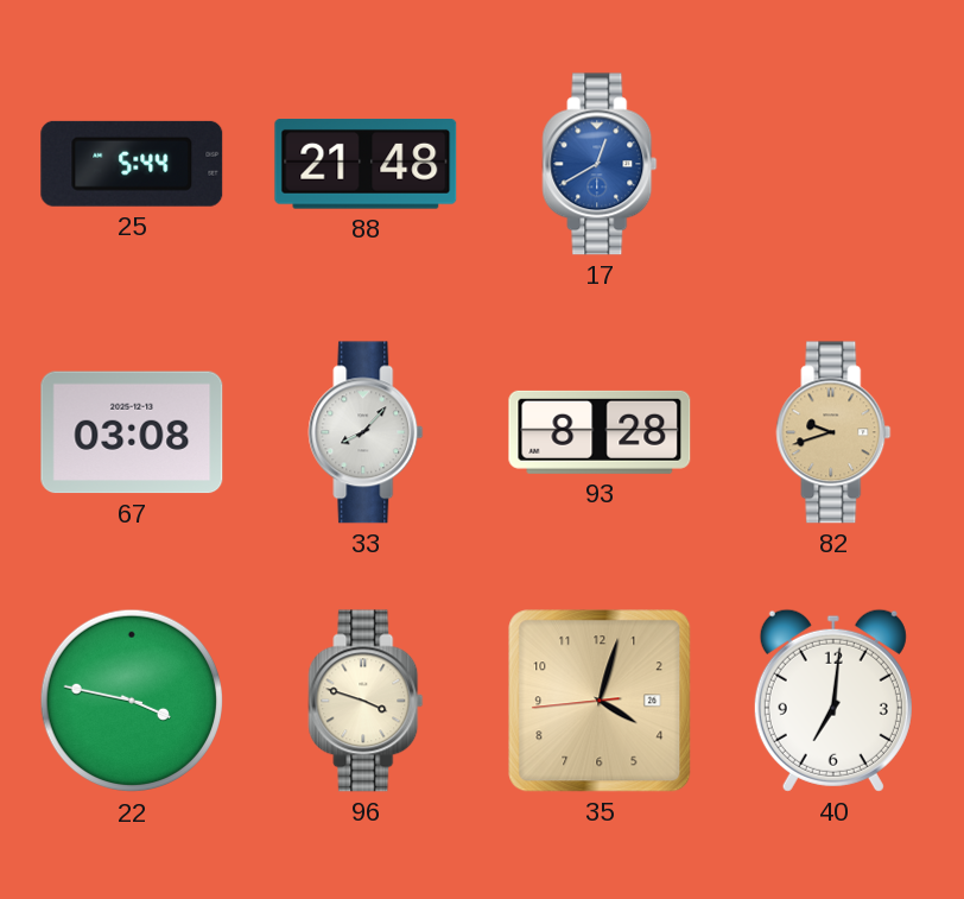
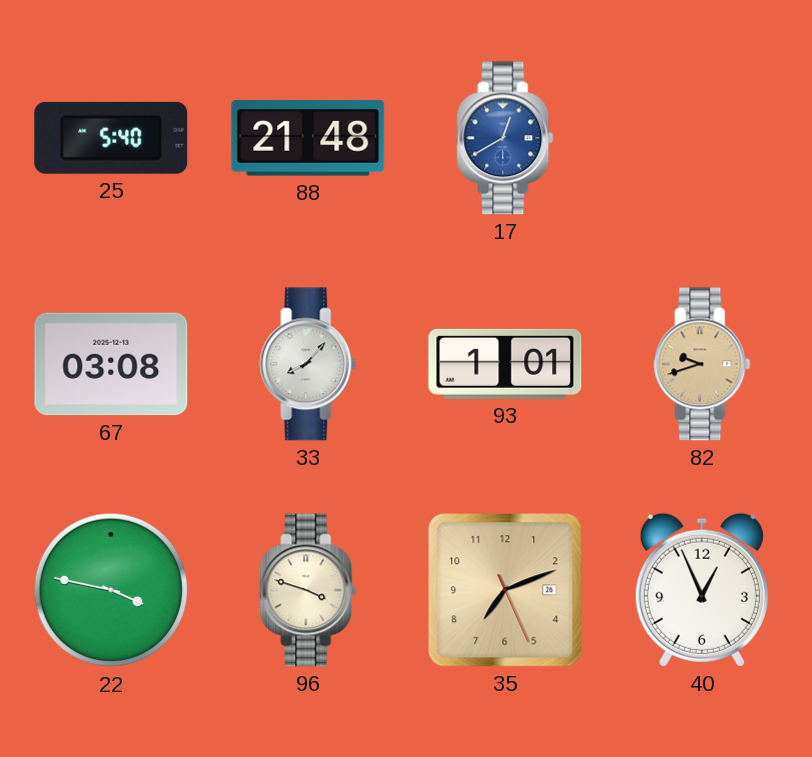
25: 5:44 -> 5:40 (111, 138)
93: 8:28 -> 1:01 (505, 364)
35: 4:02 -> 7:11 (505, 590)
40: 7:01 -> 12:56 (702, 590)
